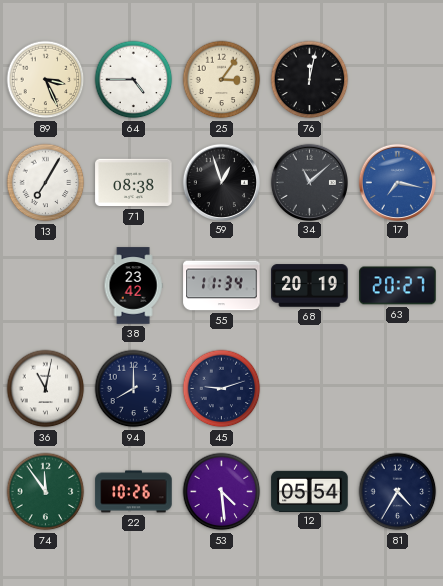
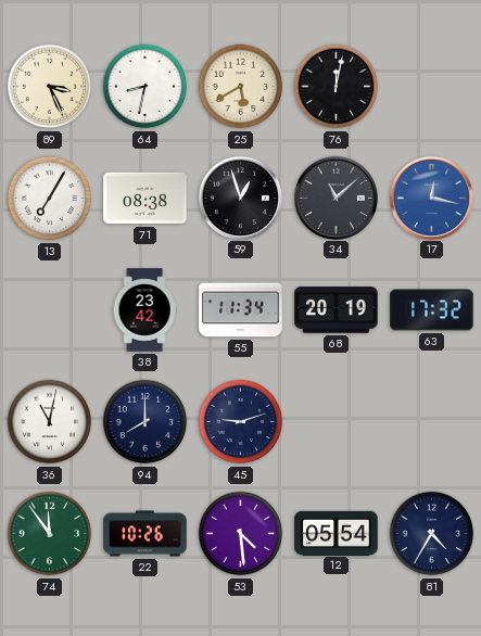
64: 4:45 -> 8:32 (145, 87)
25: 3:06 -> 5:40 (241, 87)
17: 7:17 -> 12:17 (431, 198)
63: 20:27 -> 17:32 (432, 310)
